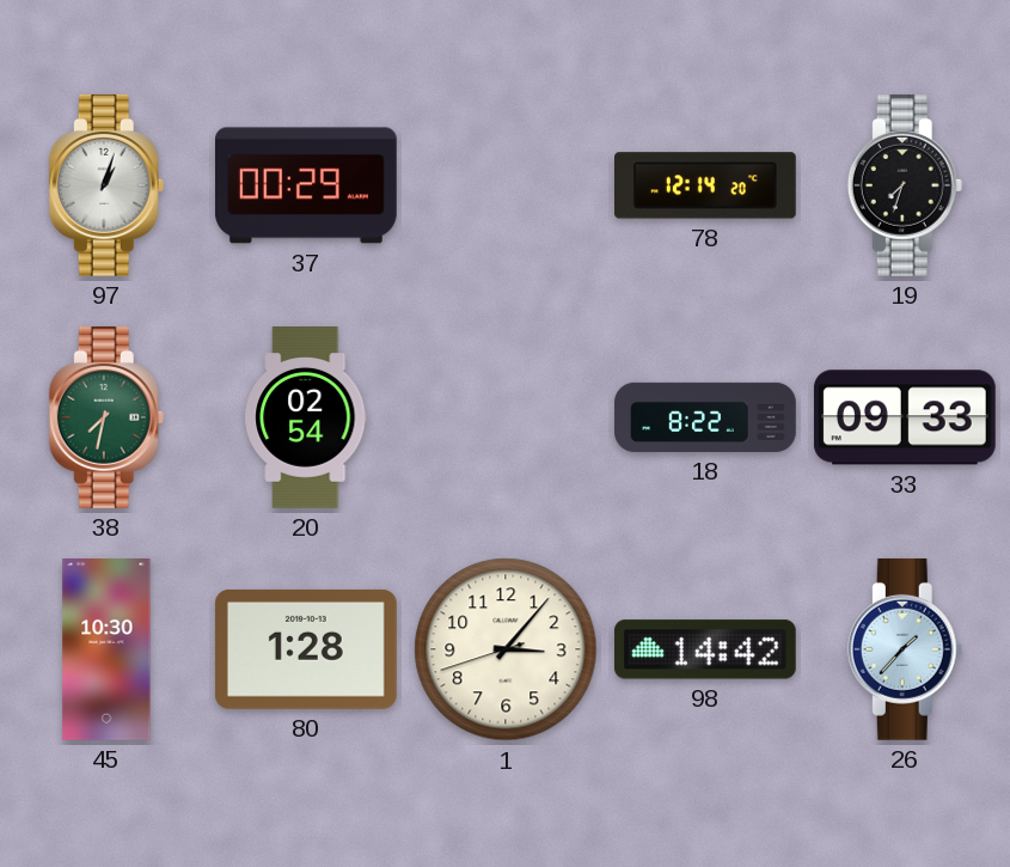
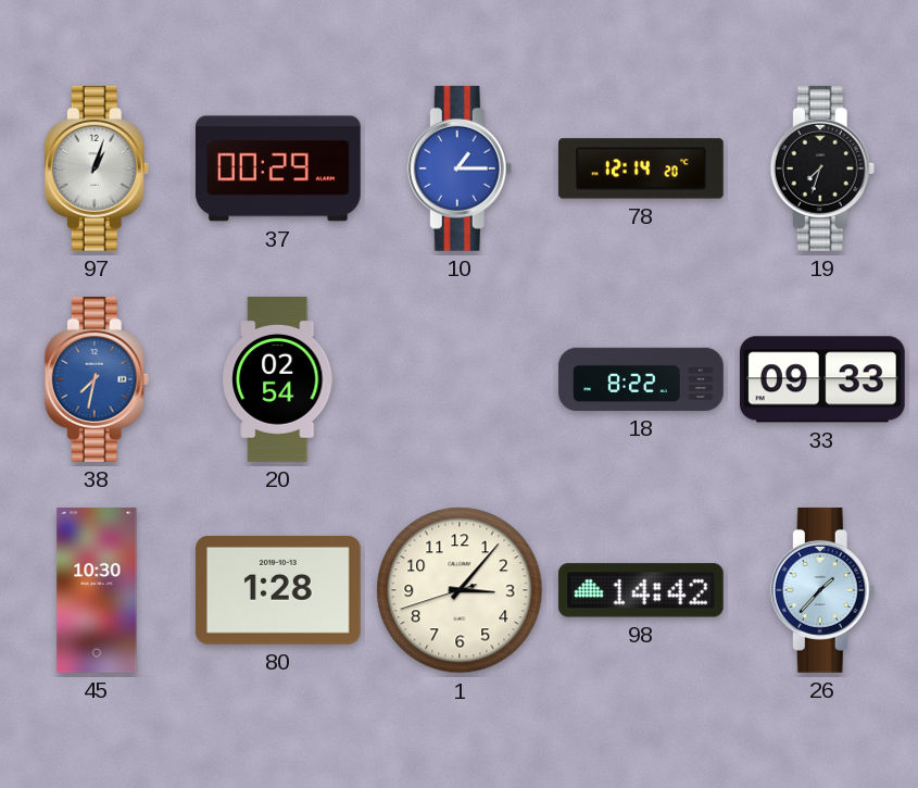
10: none -> 1:15 (460, 168)
38 dial: green -> blue (97, 379)
